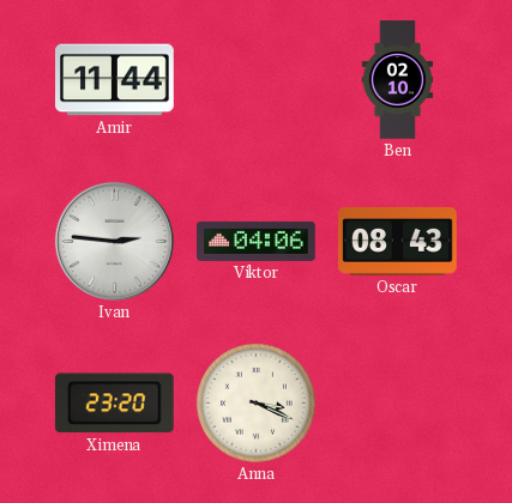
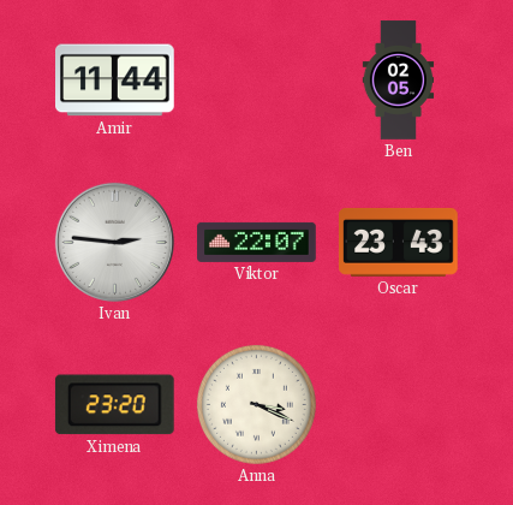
Ben: 02:10 -> 02:05 (399, 81)
Viktor: 04:06 -> 22:07 (257, 242)
Oscar: 08:43 -> 23:43 (399, 242)
